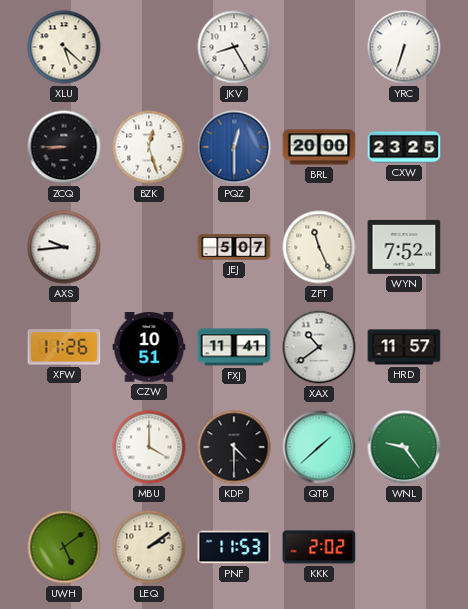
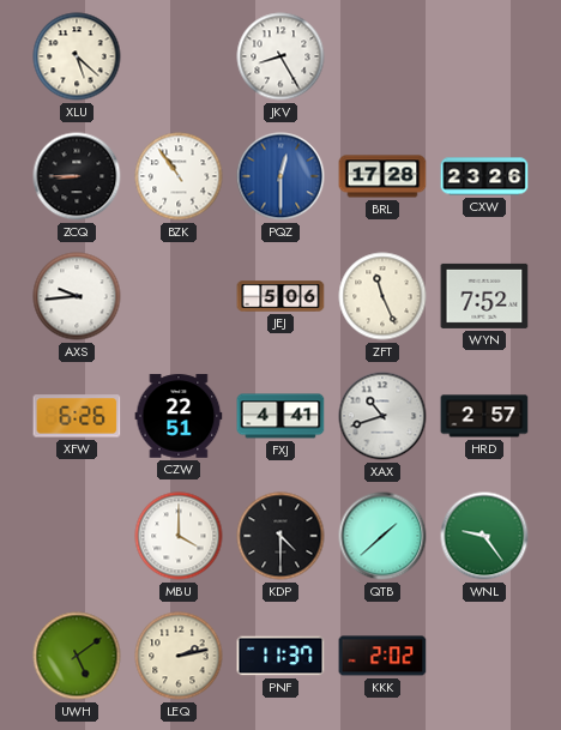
YRC: 6:33 -> none (404, 47)
BZK: 12:27 -> 10:54 (179, 176)
BRL: 20:00 -> 17:28 (382, 176)
CXW: 23:25 -> 23:26 (484, 176)
JEJ: 5:07 -> 5:06 (280, 296)
XFW: 11:26 -> 6:26 (77, 416)
CZW: 10:51 -> 22:51 (179, 416)
FXJ: 11:41 -> 4:41 (280, 416)
XAX: 10:39 -> 10:42 (382, 416)
HRD: 11:57 -> 2:57 (484, 416)
LEQ: 2:09 -> 2:13 (179, 656)
PNF: 11:53 -> 11:37 (280, 656)
